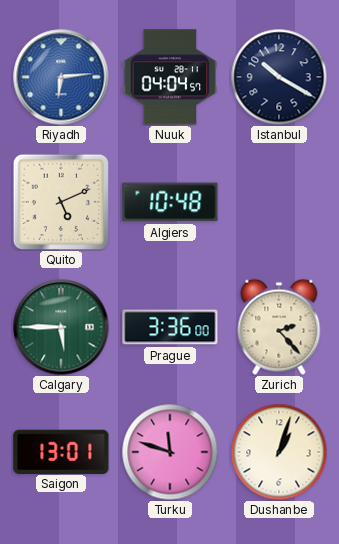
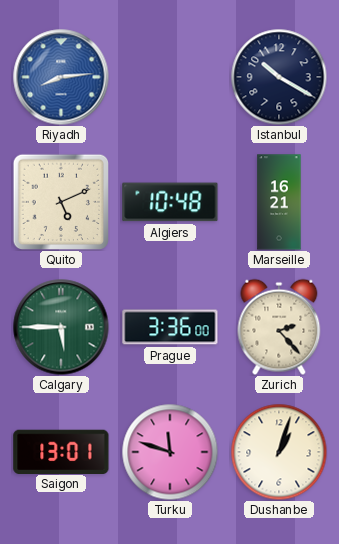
Riyadh: 6:14 -> 8:14 (61, 77)
Nuuk: 04:04 -> none (170, 77)
Marseille: none -> 16:21 (279, 202)
